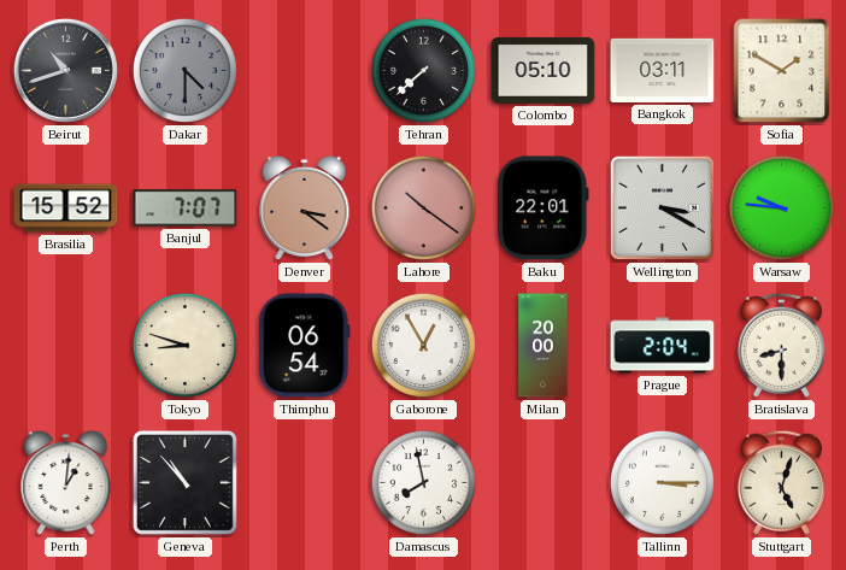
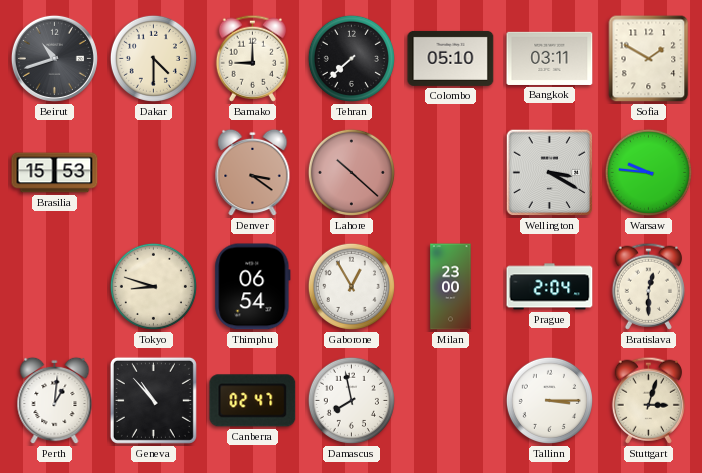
Dakar dial: grey -> cream (153, 58)
Bamako: none -> 9:00 (252, 58)
Brasilia: 15:52 -> 15:53 (55, 173)
Banjul: 7:07 -> none (186, 208)
Lahore: 10:21 -> 10:22 (351, 172)
Baku: 22:01 -> none (544, 208)
Milan: 20:00 -> 23:00 (451, 287)
Bratislava: 8:30 -> 12:30 (648, 286)
Canberra: none -> 02:47 (253, 401)
Stuttgart: 5:03 -> 3:03 (648, 400)
